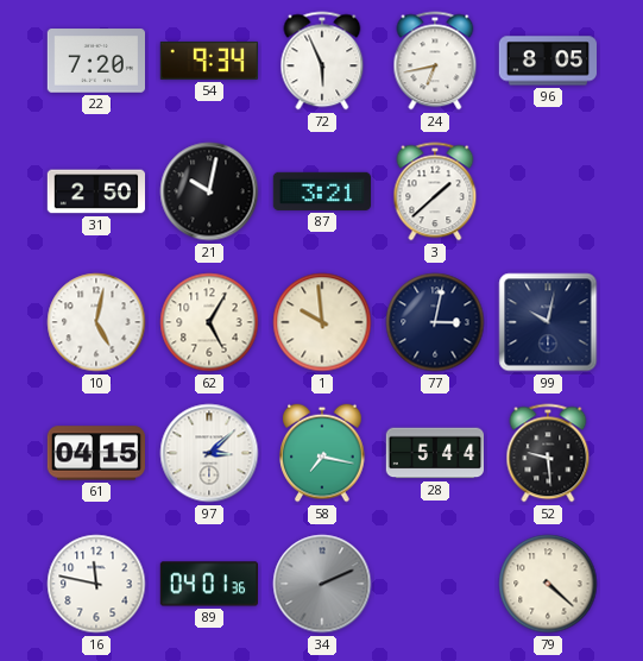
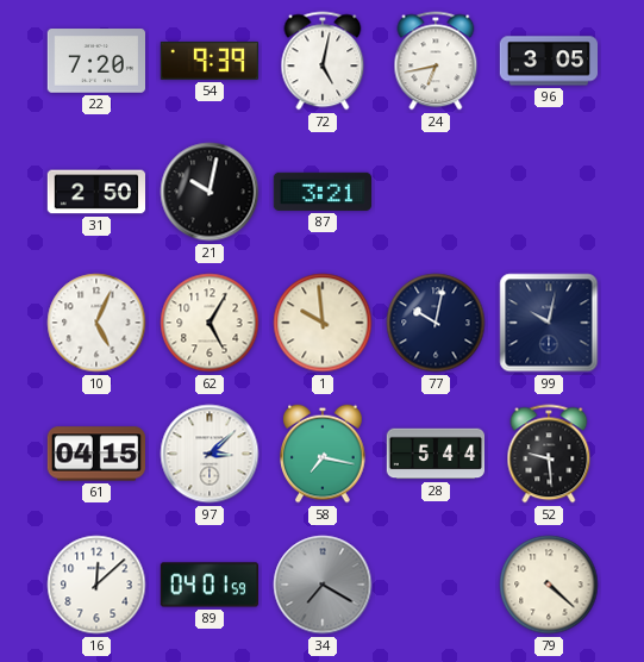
54: 9:34 -> 9:39 (208, 61)
72: 5:56 -> 5:02 (323, 61)
96: 8:05 -> 3:05 (549, 61)
3: 1:38 -> none (435, 191)
10: 5:02 -> 5:04 (96, 323)
77: 3:02 -> 10:02 (436, 323)
16: 11:47 -> 12:08 (96, 585)
89: 04:01:36 -> 04:01:59 (208, 585)
34: 2:11 -> 7:20 (323, 585)
